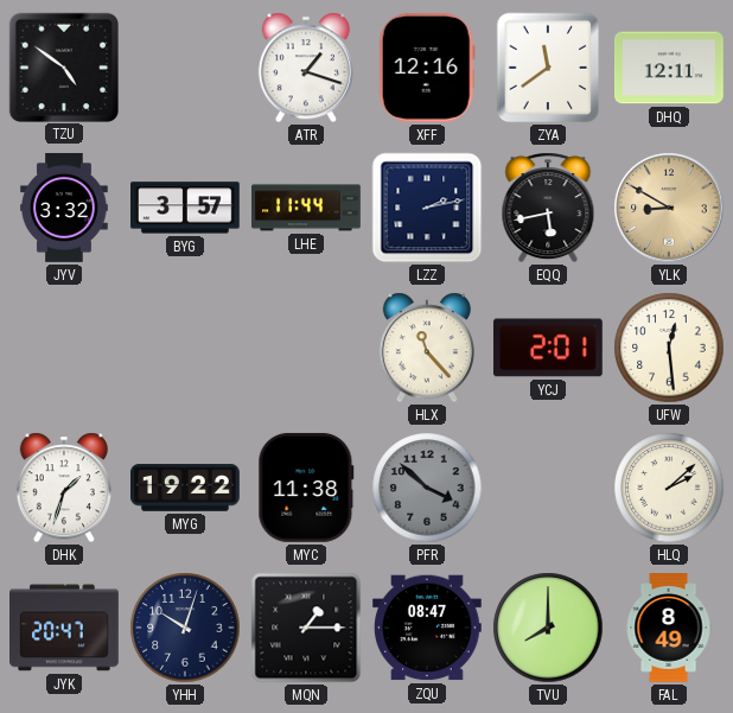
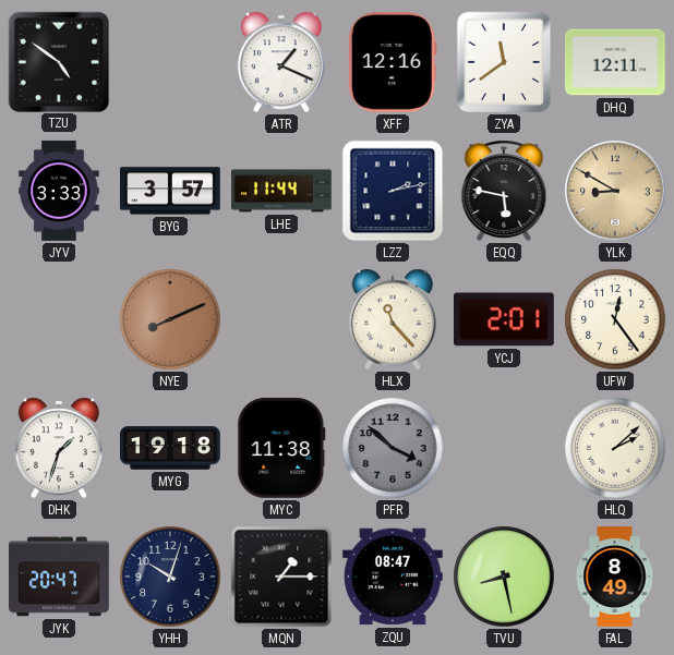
ATR: 1:18 -> 1:19 (281, 62)
JYV: 3:32 -> 3:33 (59, 191)
EQQ: 5:43 -> 5:47 (504, 191)
NYE: none -> 8:11 (170, 319)
UFW: 12:29 -> 12:24 (615, 319)
MYG: 19:22 -> 19:18 (171, 448)
TVU: 8:00 -> 8:28 (504, 577)
